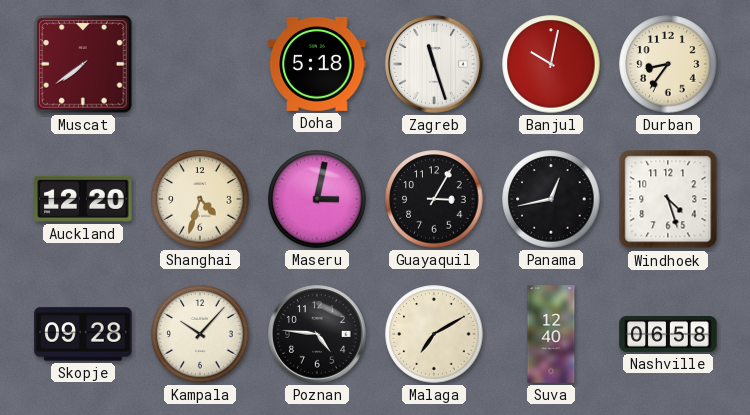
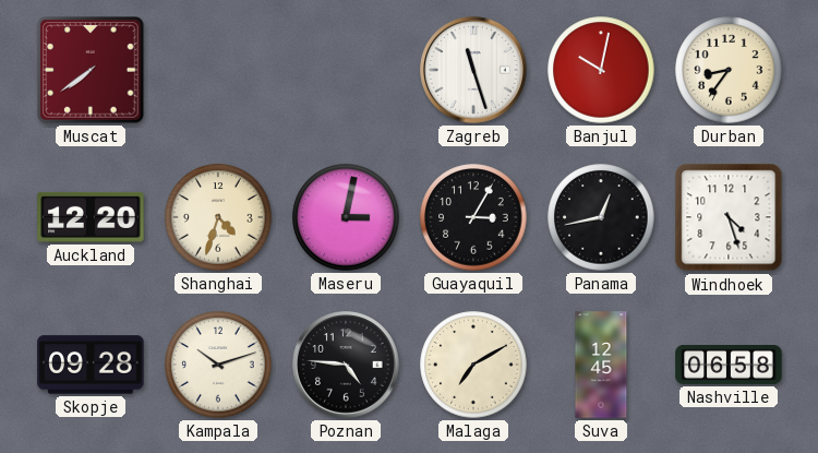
Doha: 5:18 -> none (317, 64)
Kampala: 10:07 -> 10:12 (218, 365)
Suva: 12:40 -> 12:45 (601, 365)
